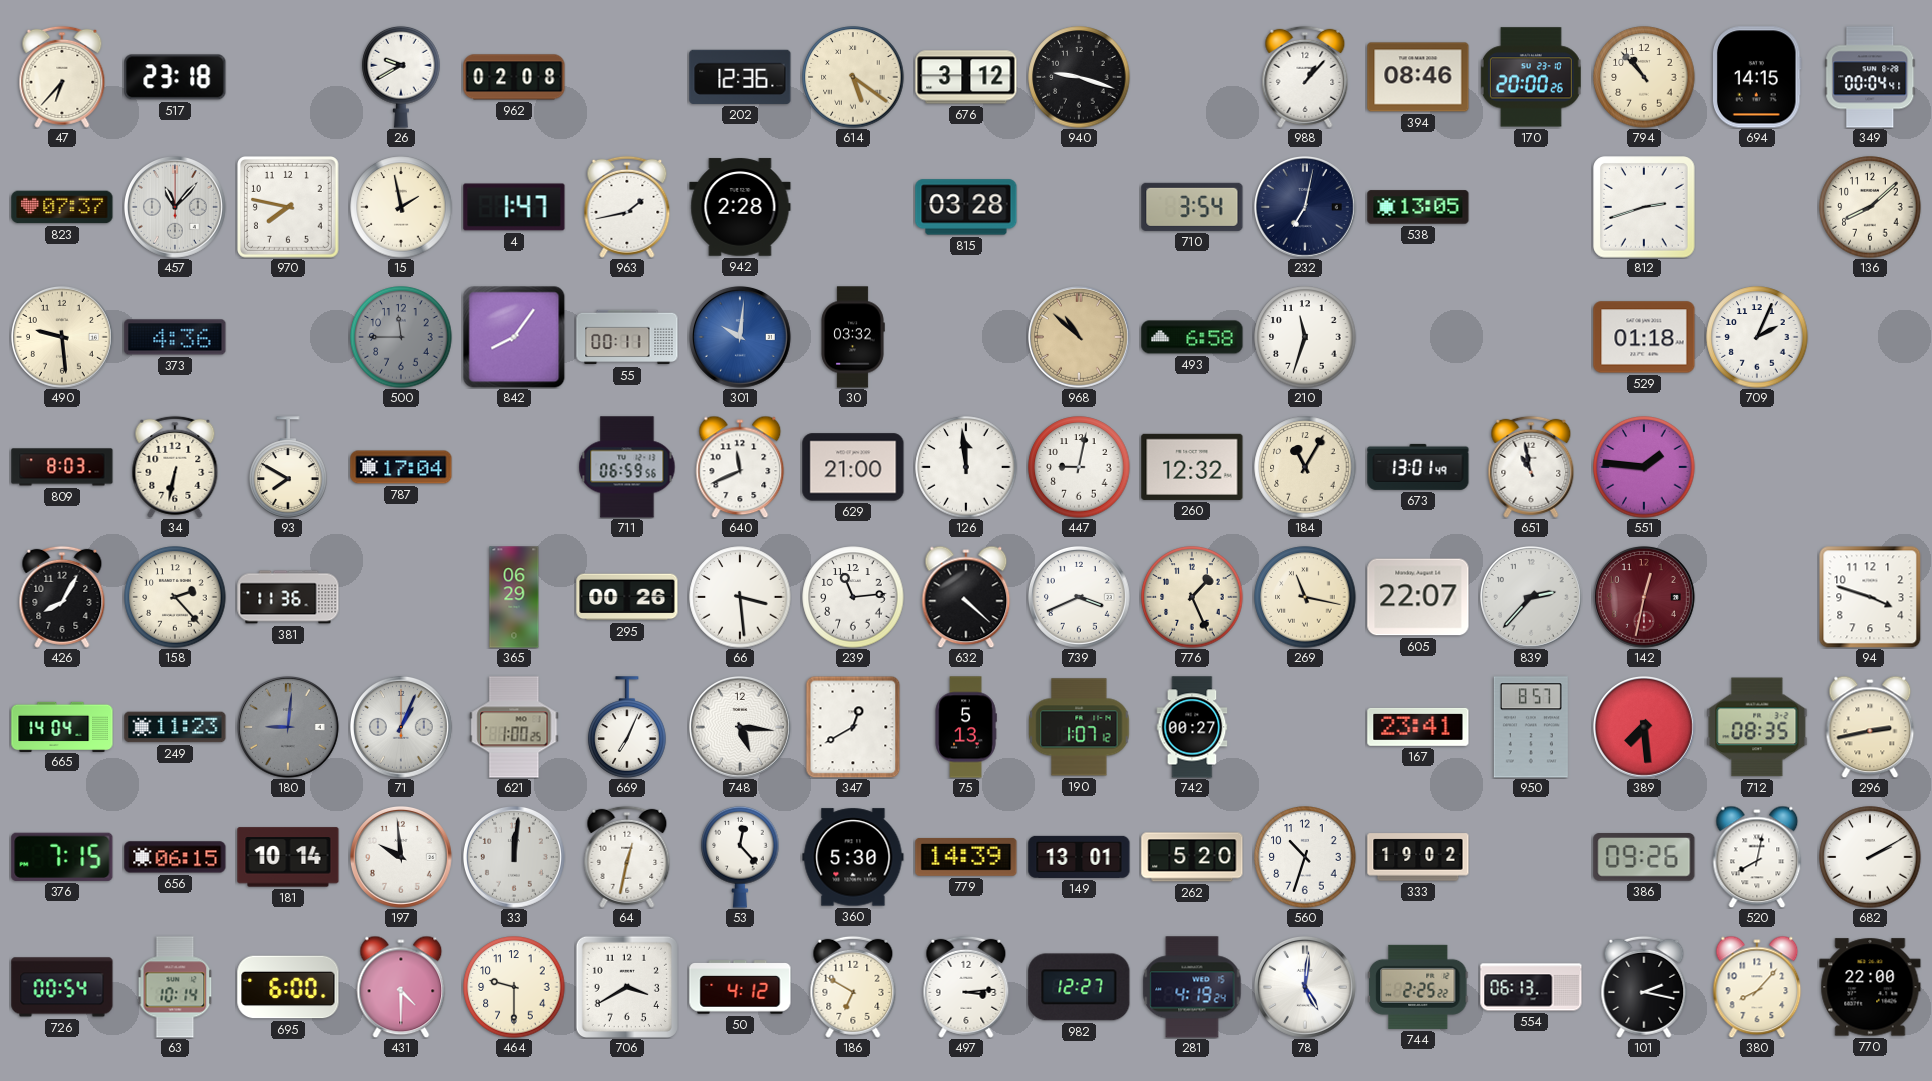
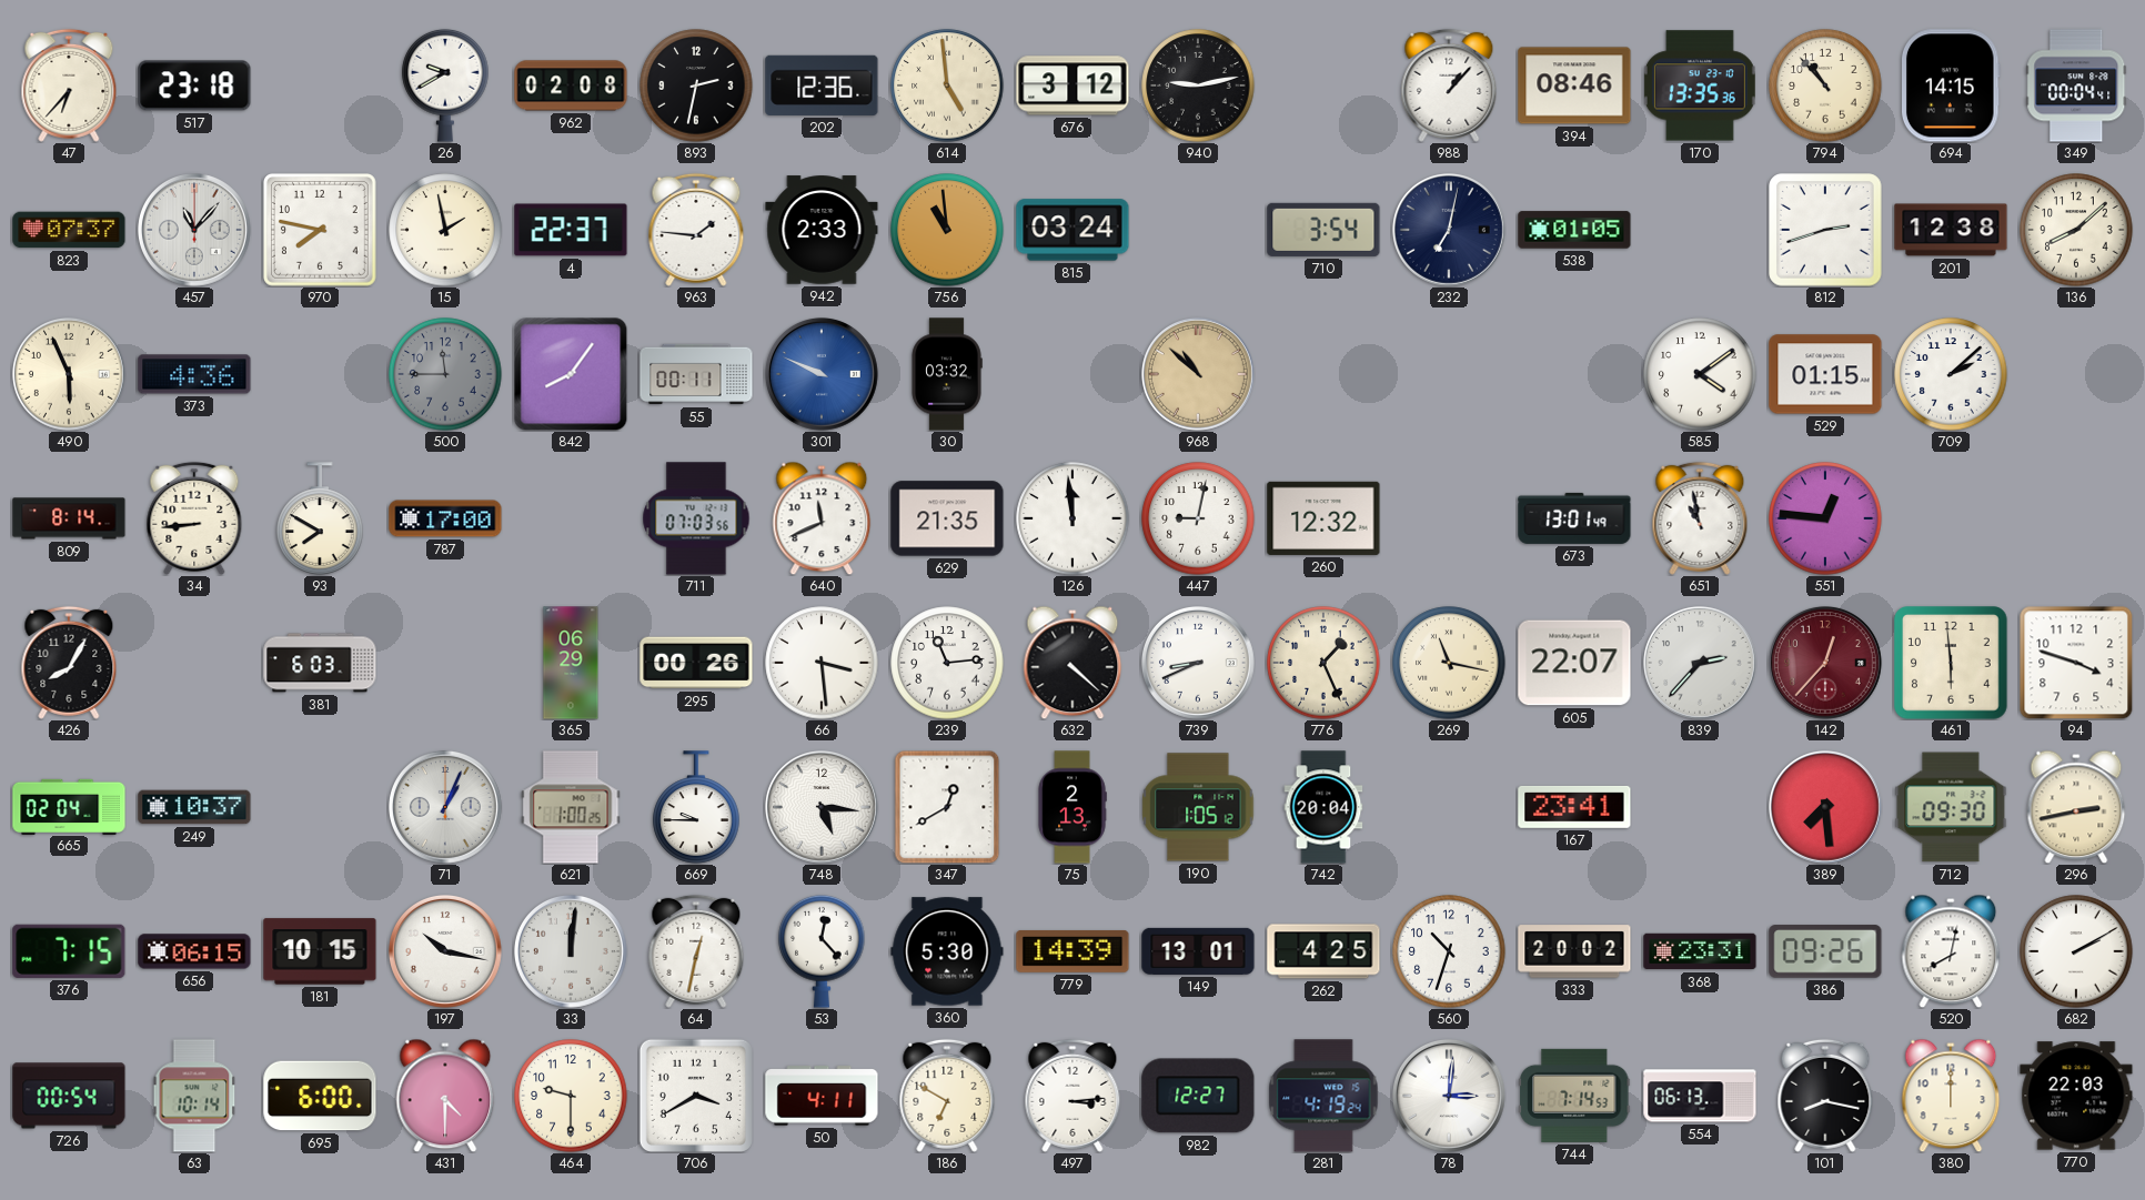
893: none -> 2:32 (696, 85)
614: 5:21 -> 4:59 (947, 85)
940: 9:18 -> 9:13 (1198, 85)
170: 20:00 -> 13:35 (1700, 85)
4: 1:47 -> 22:37 (571, 230)
963: 1:43 -> 1:46 (696, 230)
942: 2:28 -> 2:33 (822, 230)
756: none -> 10:59 (947, 230)
815: 03:28 -> 03:24 (1072, 230)
538: 13:05 -> 01:05 (1574, 230)
201: none -> 12:38 (1951, 230)
490: 9:29 -> 5:56 (70, 375)
301: 10:01 -> 9:49 (823, 375)
493: 6:58 -> none (1192, 337)
210: 11:33 -> none (1305, 337)
585: none -> 4:09 (1700, 374)
529: 01:18 -> 01:15 (1825, 374)
709: 2:04 -> 2:08 (1951, 374)
809: 8:03 -> 8:14 (69, 518)
34: 6:32 -> 8:44 (194, 518)
787: 17:04 -> 17:00 (445, 518)
711: 06:59 -> 07:03 (696, 518)
629: 21:00 -> 21:35 (947, 518)
184: 11:05 -> none (1305, 467)
551: 1:46 -> 12:46 (1825, 518)
158: 2:23 -> none (175, 597)
381: 11:36 -> 6:03 (320, 663)
739: 3:41 -> 8:41 (1199, 664)
142: 12:32 -> 12:37 (1826, 664)
461: none -> 5:59 (1951, 663)
665: 14:04 -> 02:04 (69, 806)
249: 11:23 -> 10:37 (194, 807)
180: 9:01 -> none (289, 728)
669: 7:04 -> 9:45 (696, 807)
75: 5:13 -> 2:13 (1072, 807)
190: 1:07 -> 1:05 (1198, 807)
742: 00:27 -> 20:04 (1323, 807)
950: 8:57 -> none (1531, 727)
712: 08:35 -> 09:30 (1951, 807)
181: 10:14 -> 10:15 (320, 951)
197: 9:59 -> 10:17 (446, 952)
262: 5:20 -> 4:25 (1323, 951)
333: 19:02 -> 20:02 (1574, 951)
368: none -> 23:31 (1700, 951)
50: 4:12 -> 4:11 (822, 1096)
78: 5:01 -> 3:01 (1450, 1097)
744: 2:25 -> 7:14 (1575, 1096)
101: 2:17 -> 8:17 (1825, 1096)
380: 8:07 -> 12:00 (1951, 1096)
770: 22:00 -> 22:03 (2076, 1096)
